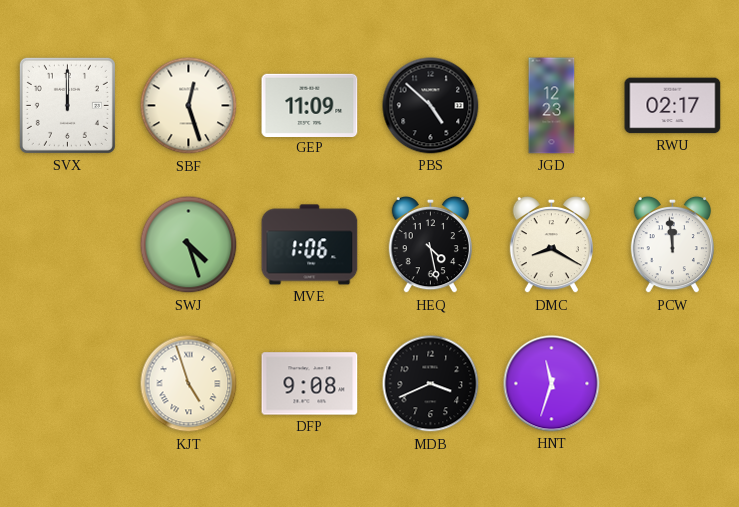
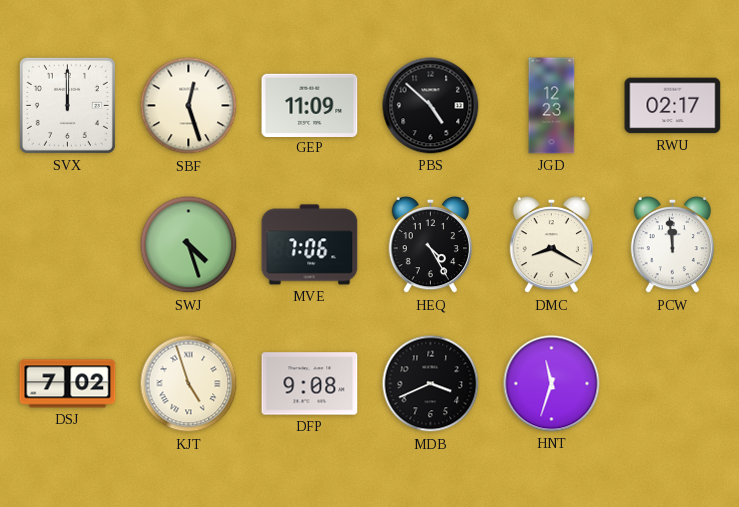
MVE: 1:06 -> 7:06 (310, 245)
HEQ: 4:28 -> 4:25 (430, 245)
DSJ: none -> 7:02 (68, 384)
